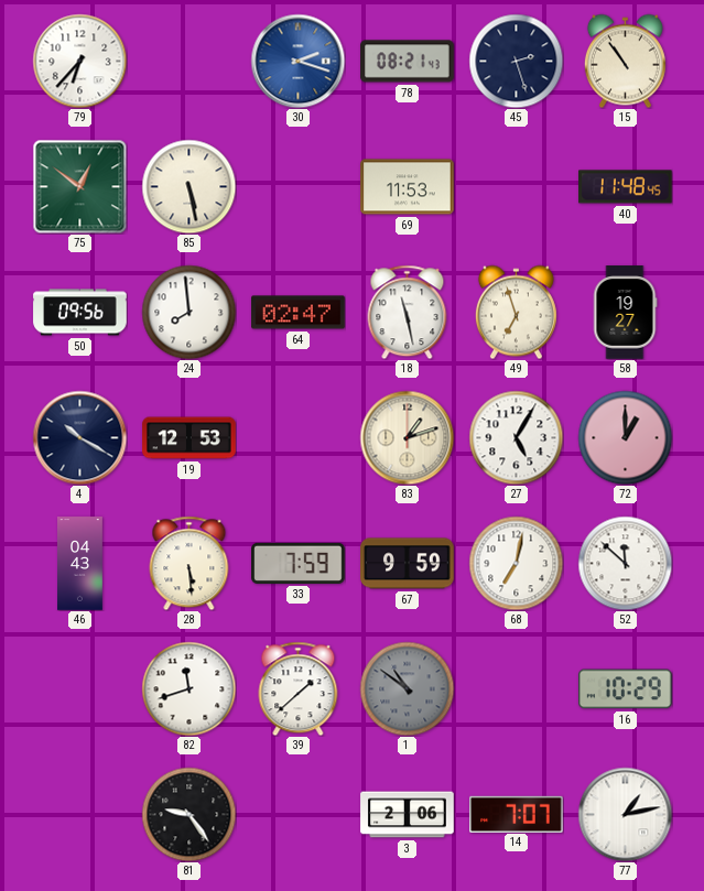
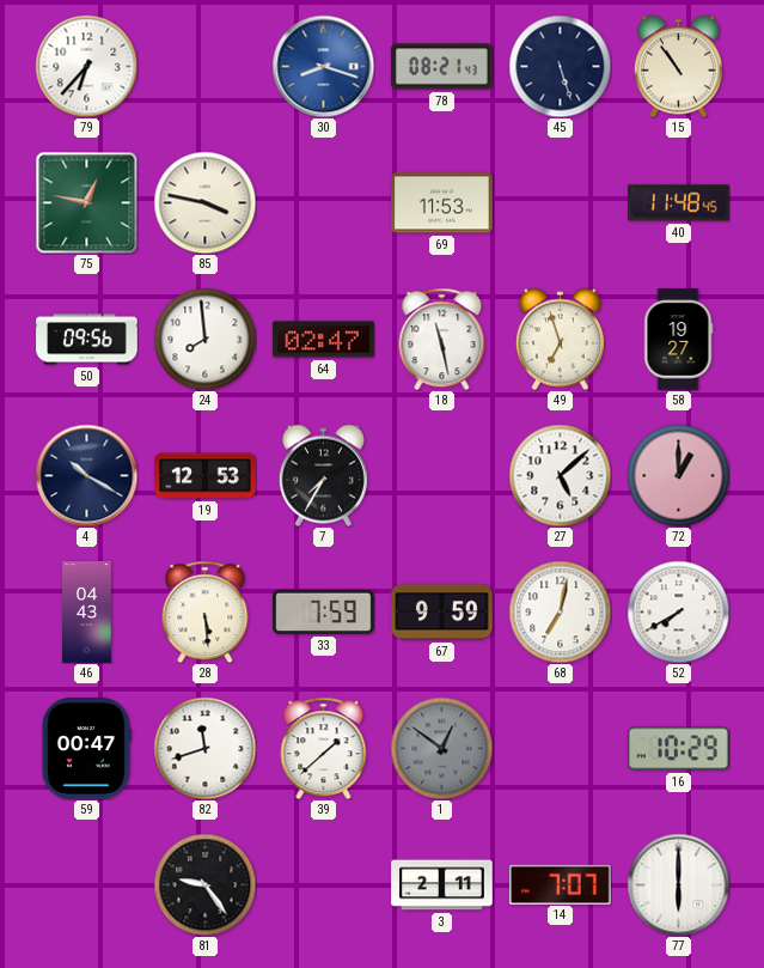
30: 2:18 -> 8:18 (323, 66)
45: 2:27 -> 5:27 (560, 66)
75: 12:51 -> 12:47 (86, 202)
85: 5:28 -> 3:47 (204, 202)
7: none -> 7:35 (323, 475)
83: 1:12 -> none (407, 437)
27: 5:05 -> 5:08 (560, 475)
52: 11:52 -> 7:40 (678, 611)
59: none -> 00:47 (86, 749)
1: 10:51 -> 12:51 (441, 748)
3: 2:06 -> 2:11 (442, 885)
77: 1:13 -> 6:00 (678, 884)
